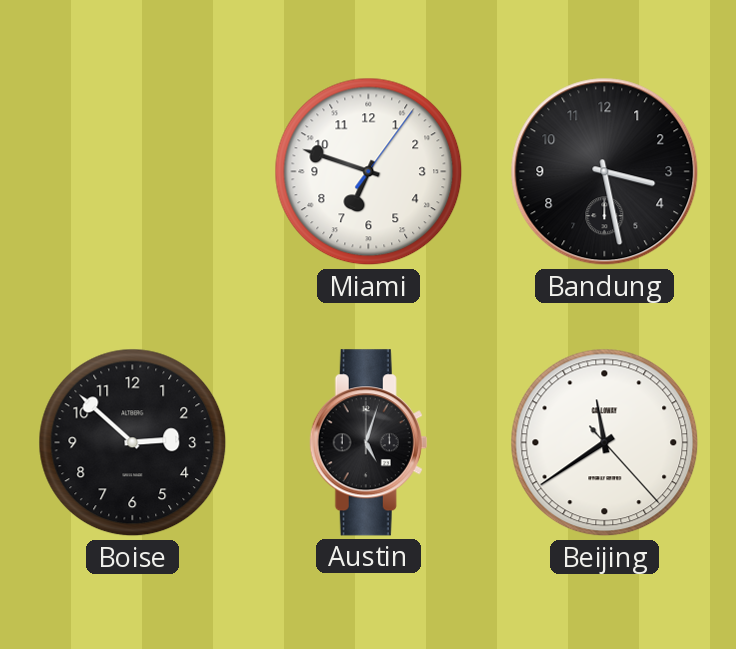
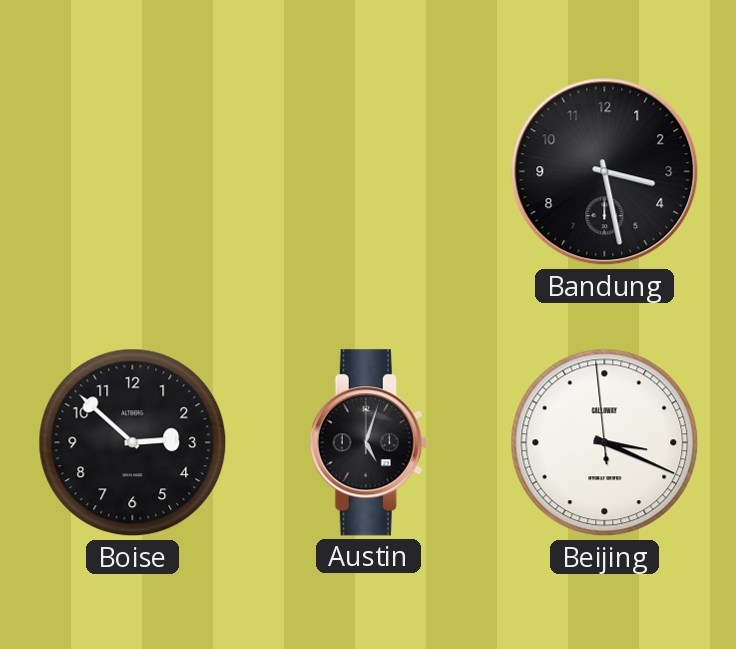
Miami: 6:48 -> none (369, 172)
Beijing: 11:39 -> 3:18 (605, 443)
